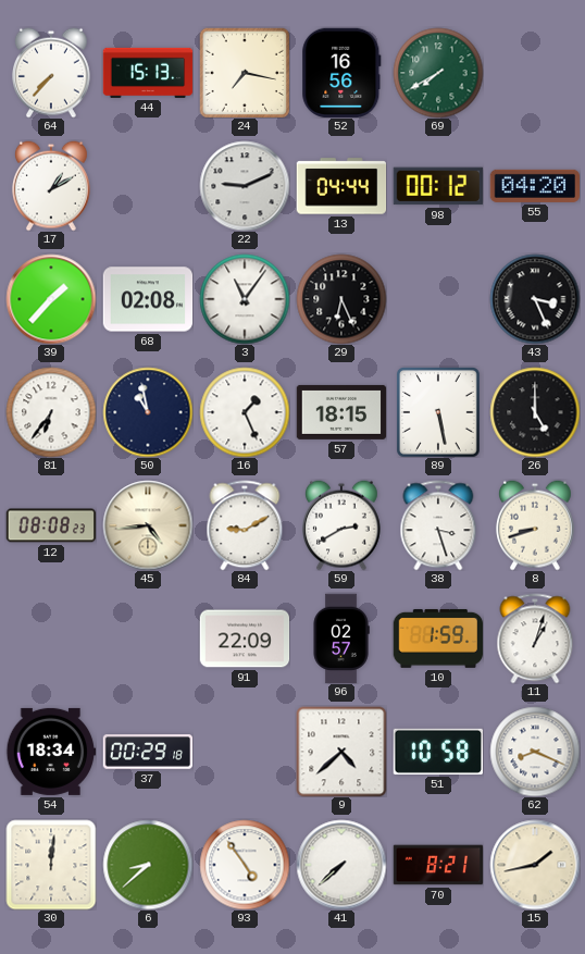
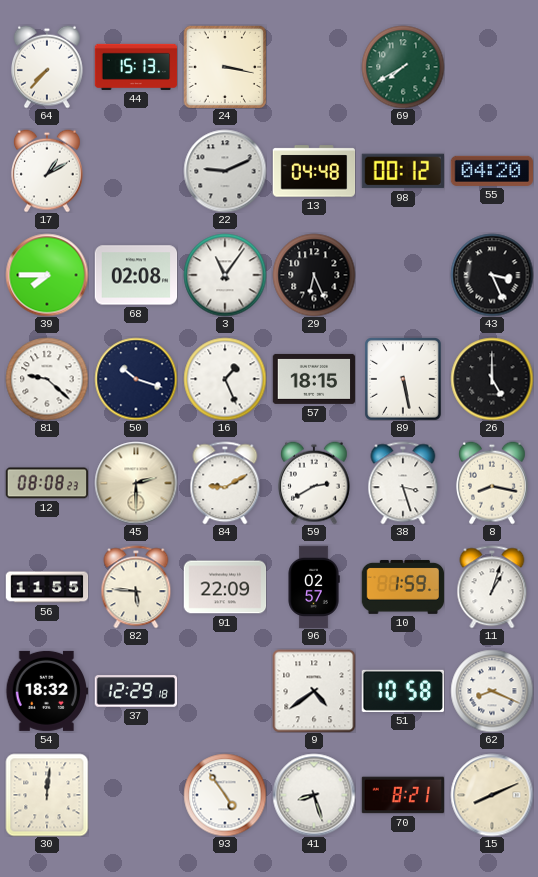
24: 7:17 -> 3:17 (225, 67)
52: 16:56 -> none (341, 72)
13: 04:44 -> 04:48 (314, 171)
39: 1:37 -> 7:45 (47, 275)
81: 6:36 -> 9:22 (47, 379)
50: 10:58 -> 10:18 (136, 379)
45: 4:44 -> 2:30 (136, 483)
8: 8:42 -> 8:17 (493, 483)
56: none -> 11:55 (47, 587)
82: none -> 5:46 (136, 587)
54: 18:34 -> 18:32 (47, 691)
37: 00:29 -> 12:29 (136, 691)
9: 4:38 -> 4:39 (314, 691)
6: 8:38 -> none (148, 865)
41: 7:38 -> 8:27 (314, 795)
15: 1:43 -> 8:11 (492, 795)
